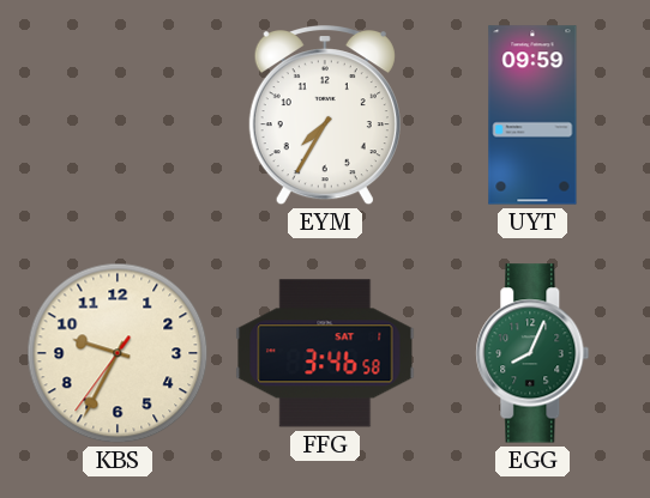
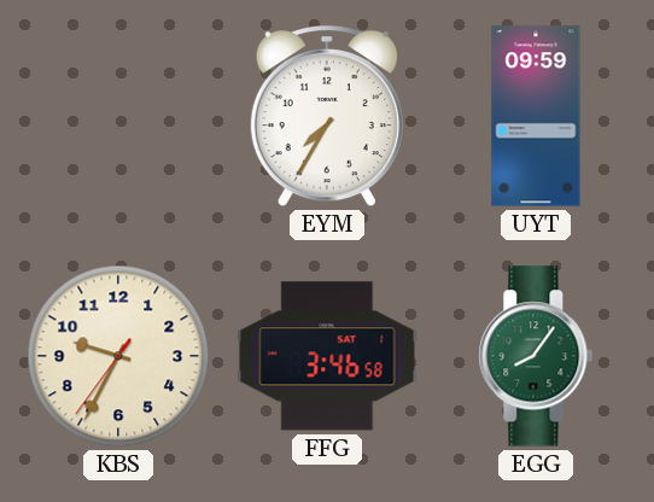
EGG: 8:04 -> 8:06 (536, 356)
